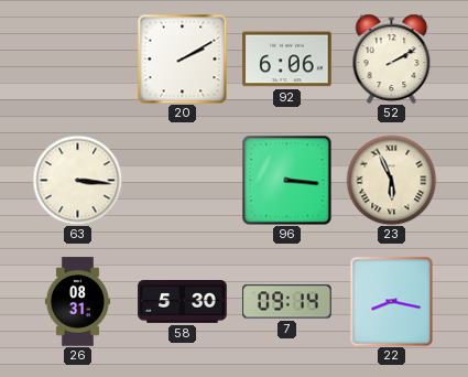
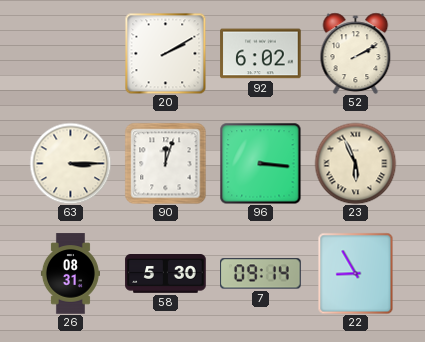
92: 6:06 -> 6:02 (261, 54)
63: 3:16 -> 3:15 (70, 163)
90: none -> 12:03 (165, 163)
22: 8:17 -> 8:55 (356, 273)
